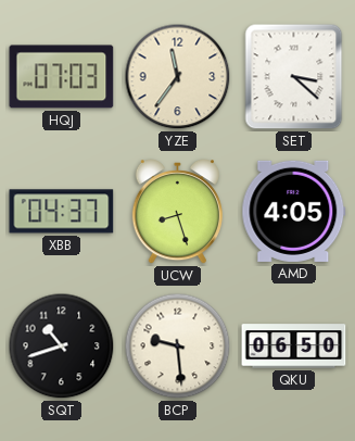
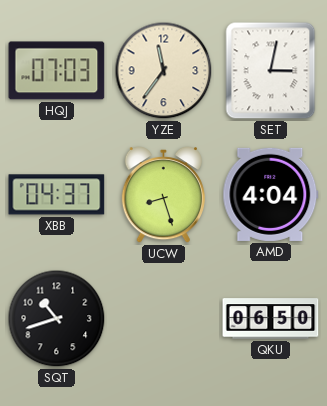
SET: 3:22 -> 3:02 (271, 71)
AMD: 4:05 -> 4:04 (271, 194)
BCP: 9:29 -> none (178, 346)
